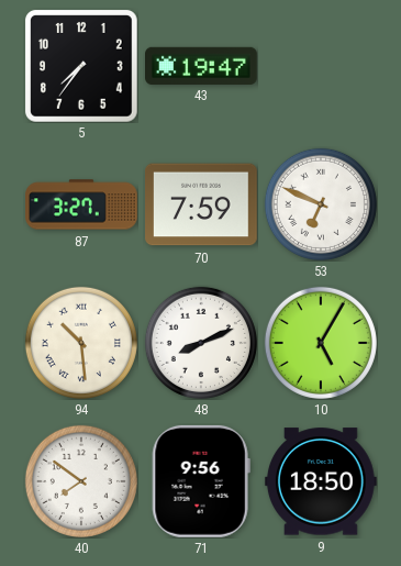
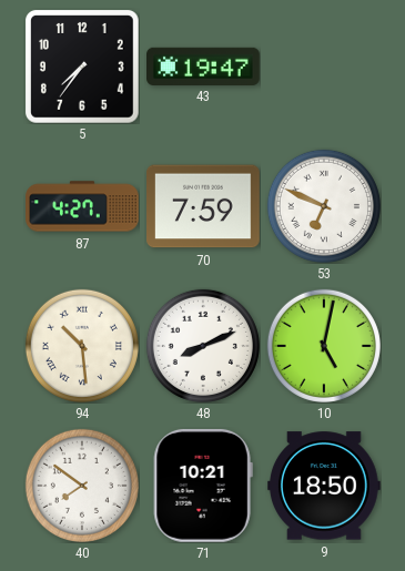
87: 3:27 -> 4:27 (82, 206)
10: 5:05 -> 5:02 (324, 346)
71: 9:56 -> 10:21 (203, 486)
